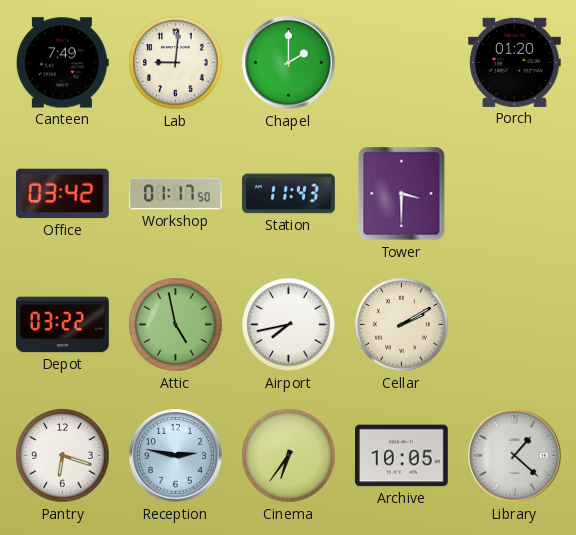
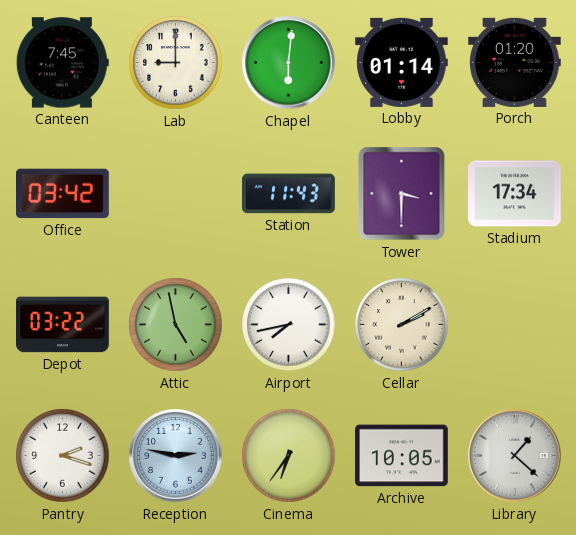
Canteen: 7:49 -> 7:45 (62, 63)
Lab: 9:01 -> 9:00 (176, 63)
Chapel: 2:00 -> 6:01 (289, 63)
Lobby: none -> 01:14 (402, 62)
Workshop: 01:17 -> none (176, 194)
Stadium: none -> 17:34 (515, 194)
Pantry: 6:18 -> 2:18 (63, 456)
